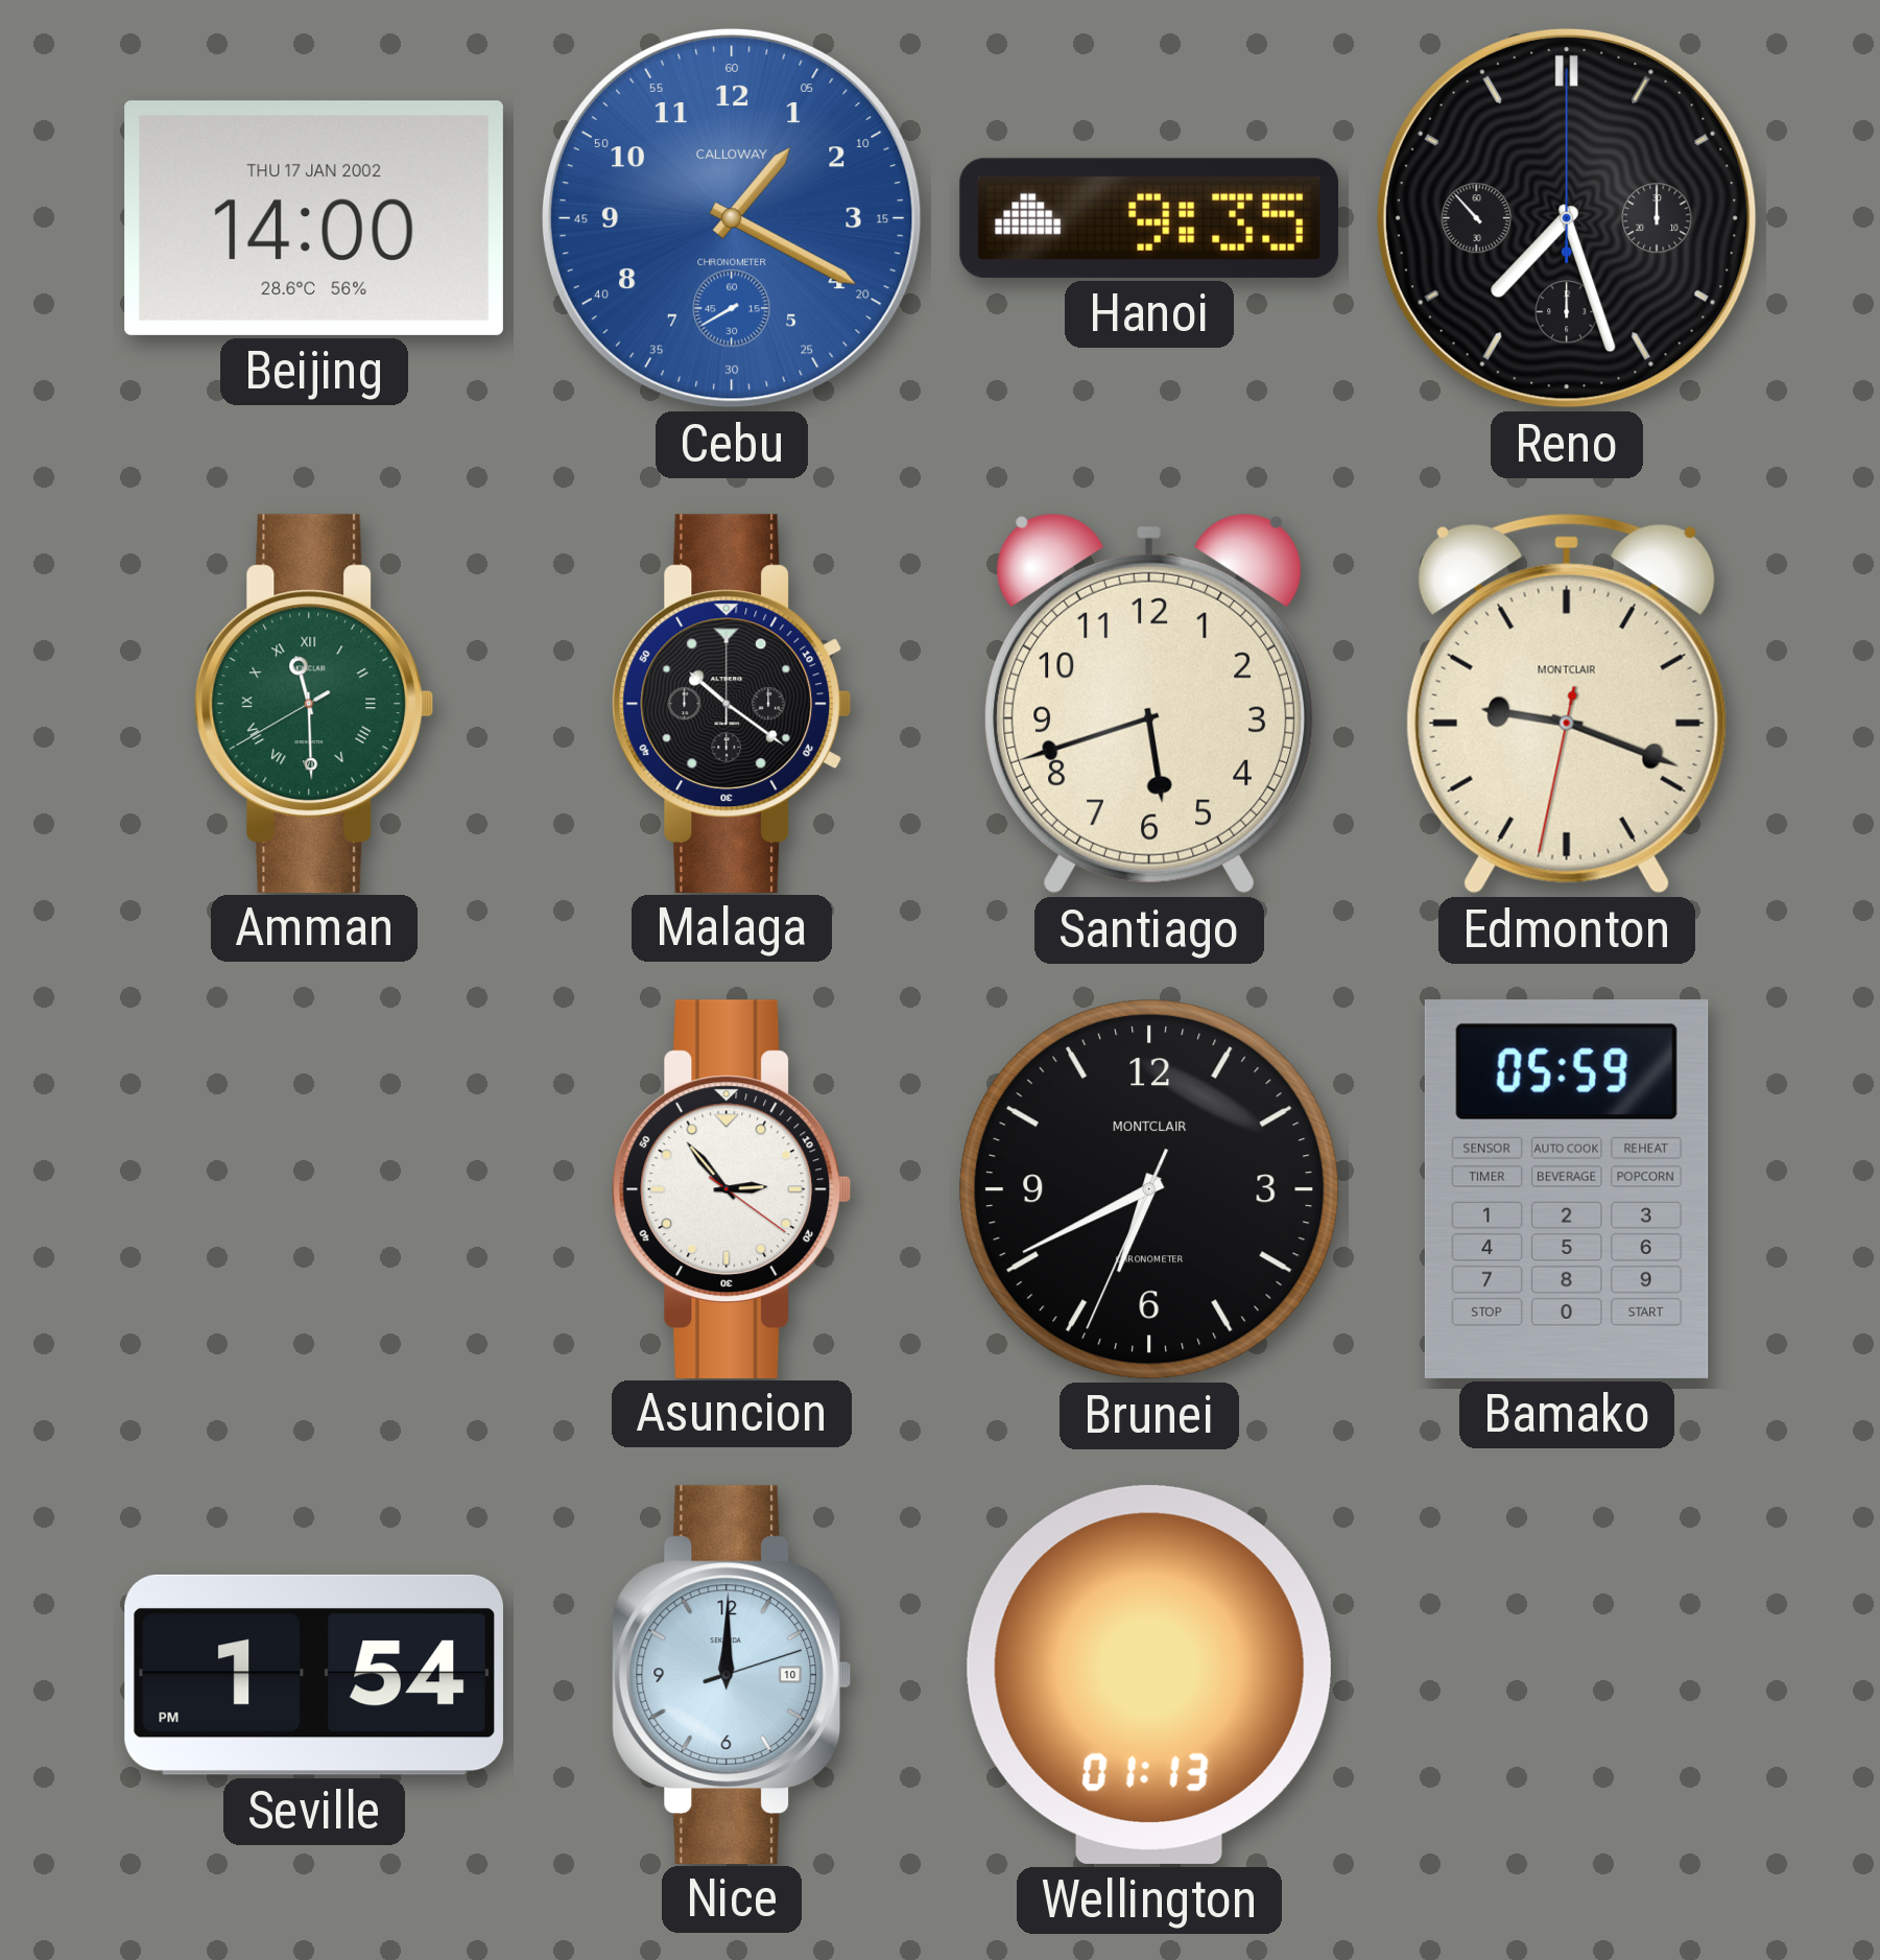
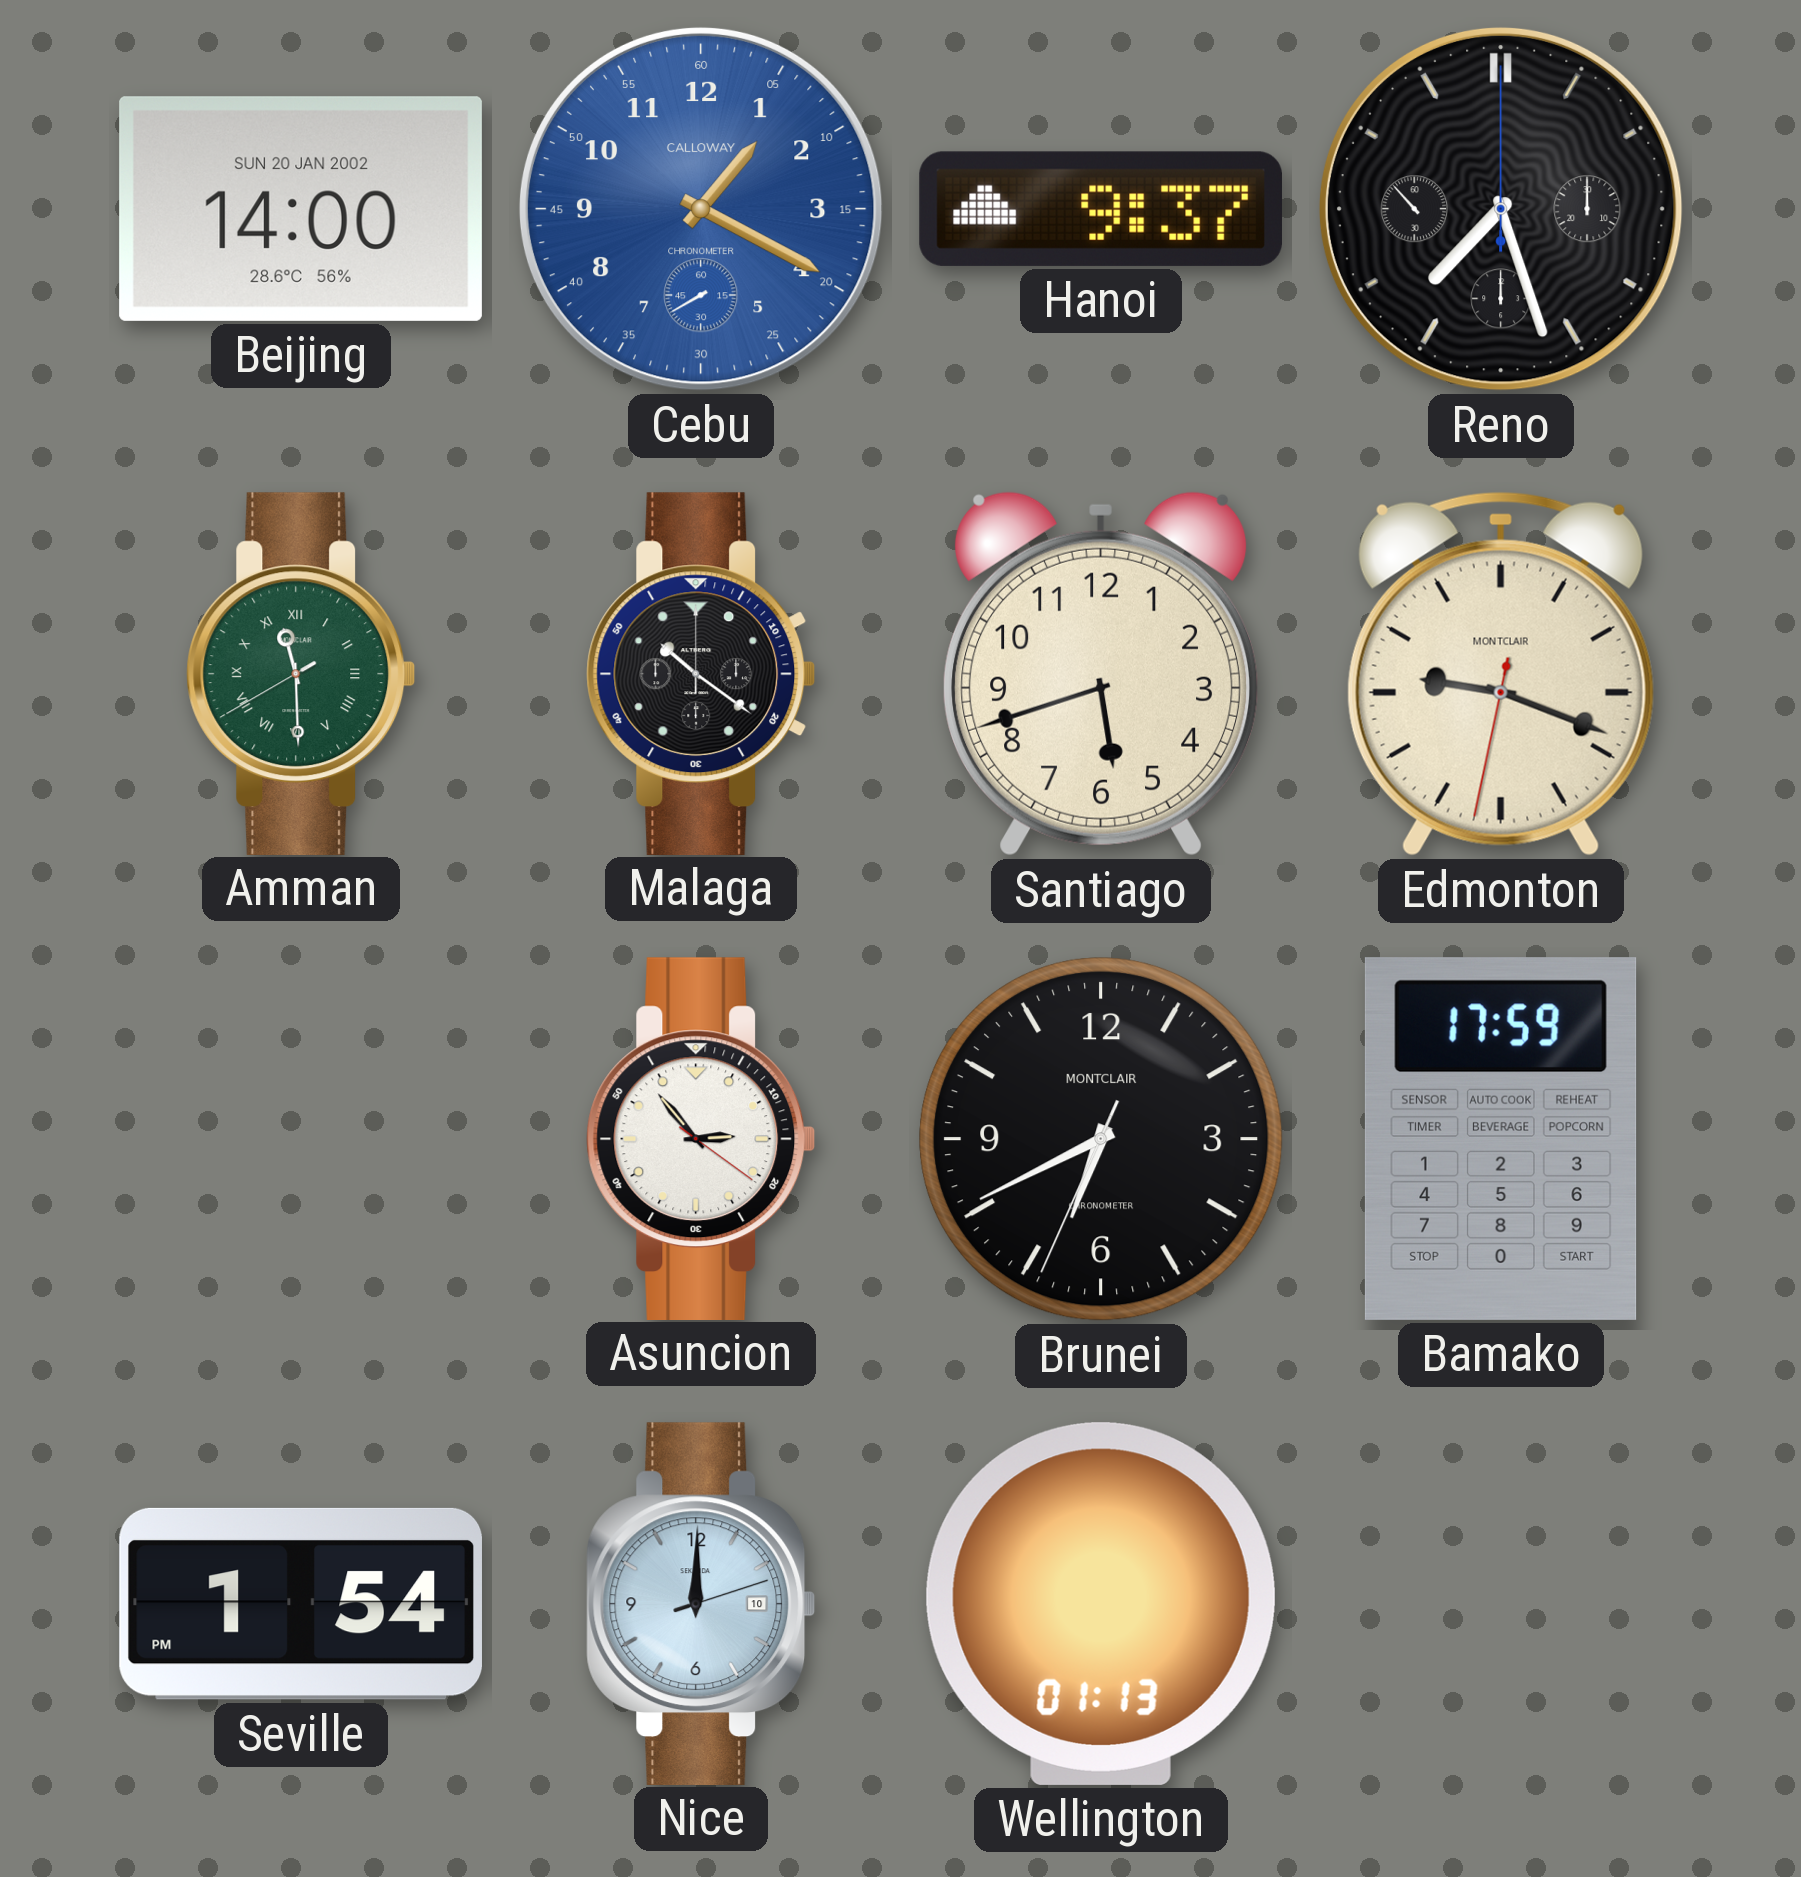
Beijing date: THU 17 JAN 2002 -> SUN 20 JAN 2002 (301, 209)
Hanoi: 9:35 -> 9:37 (1101, 209)
Bamako: 05:59 -> 17:59 (1501, 1139)
